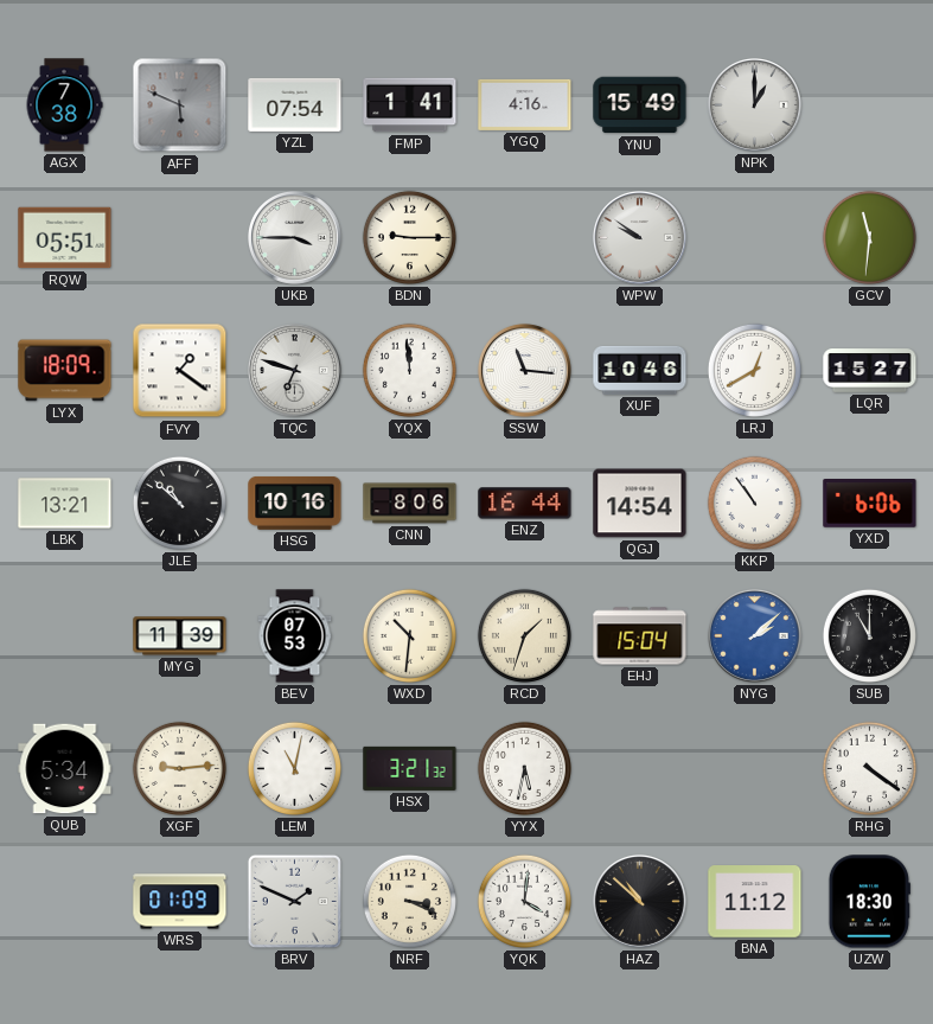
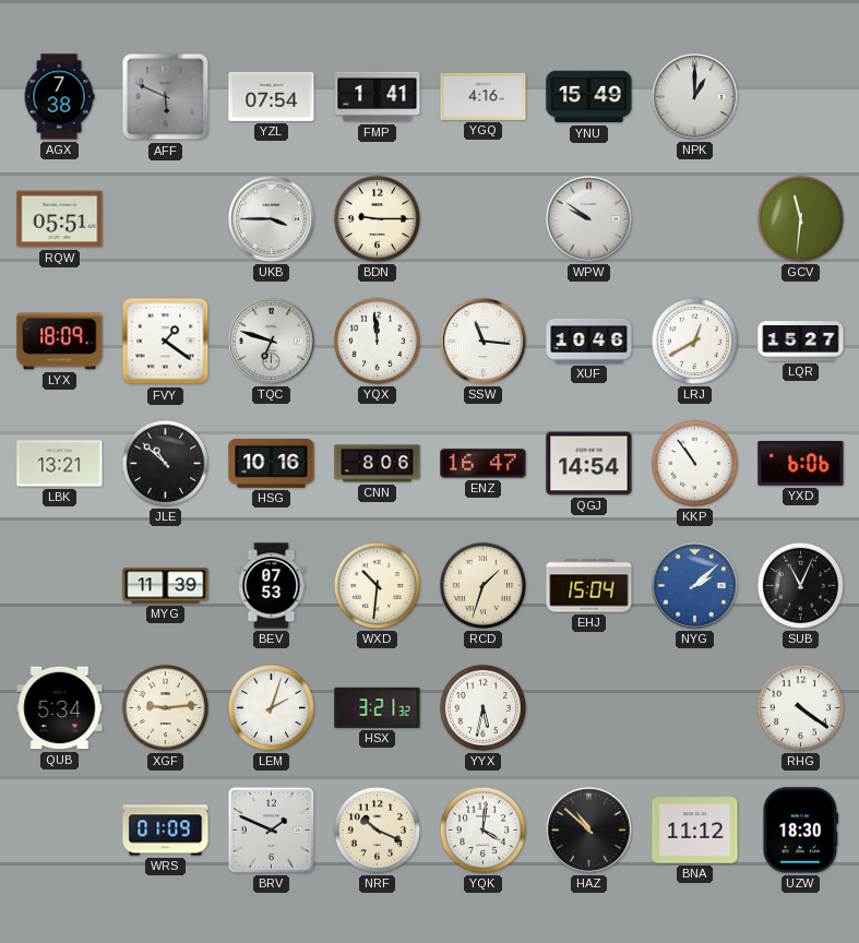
ENZ: 16:44 -> 16:47 (484, 464)
SUB: 11:00 -> 11:04 (800, 585)
LEM: 11:02 -> 2:03 (271, 707)
NRF: 3:19 -> 10:19 (377, 829)
